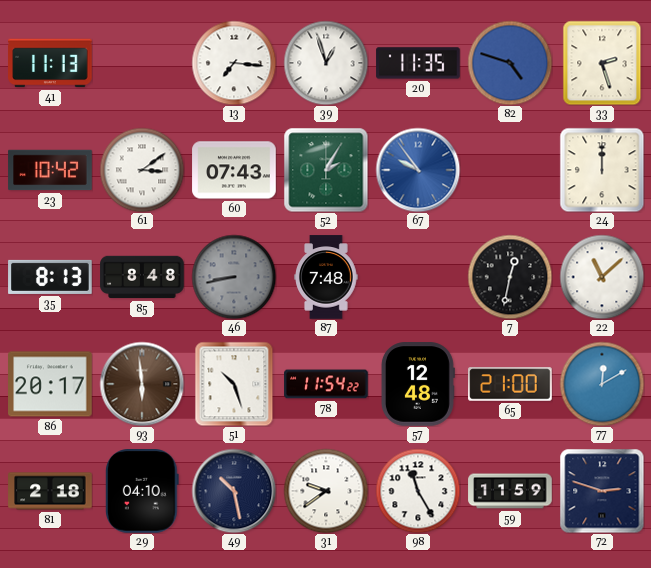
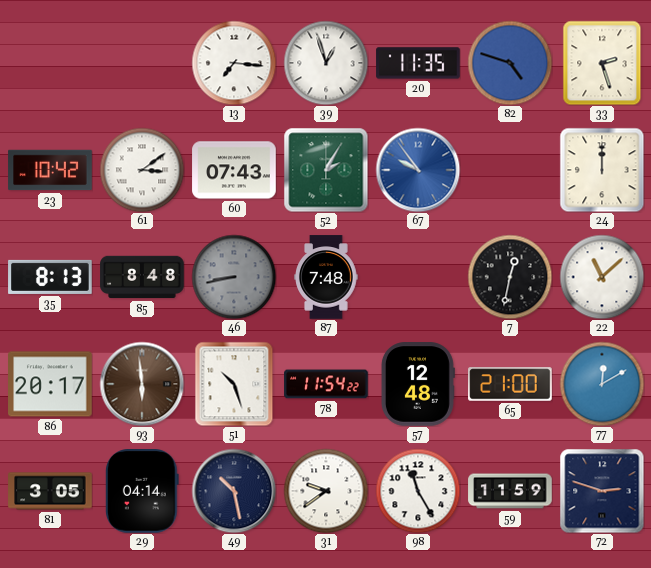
41: 11:13 -> none (50, 63)
81: 2:18 -> 3:05 (50, 491)
29: 04:10 -> 04:14 (142, 491)
